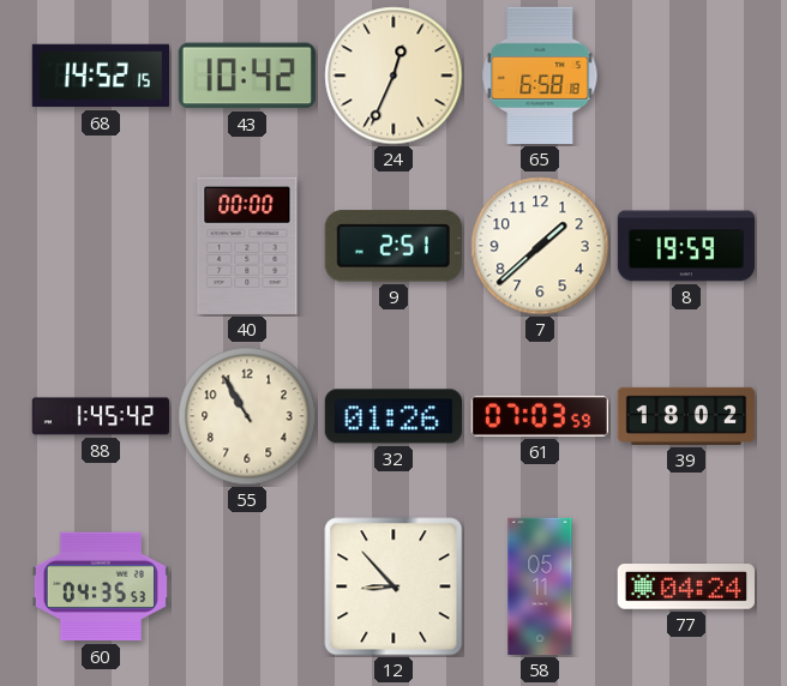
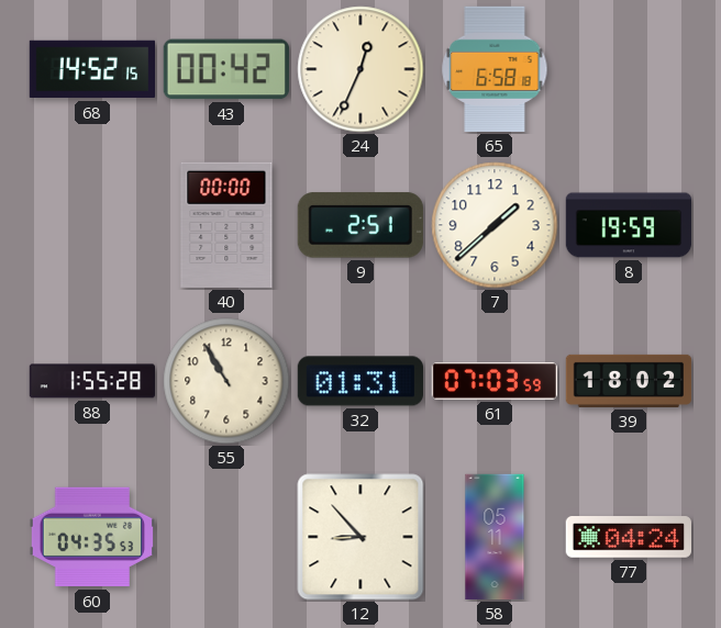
43: 10:42 -> 00:42 (226, 69)
88: 1:45 -> 1:55 (91, 381)
32: 01:26 -> 01:31 (359, 381)
